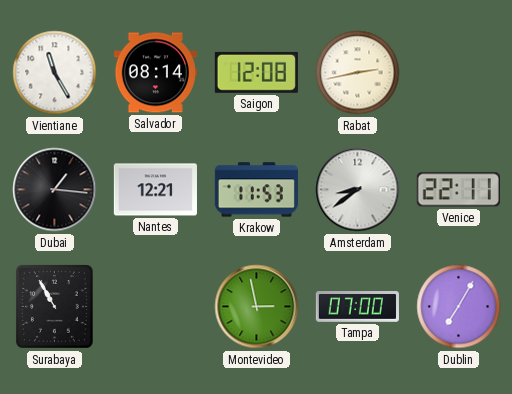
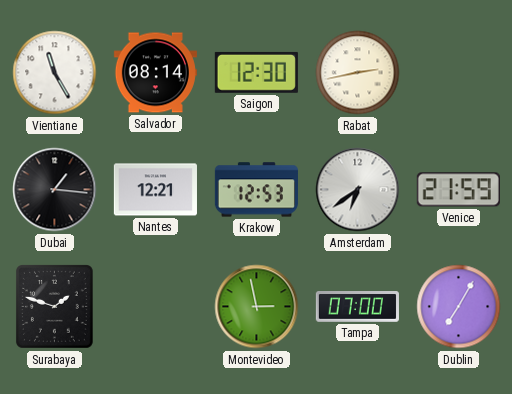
Saigon: 12:08 -> 12:30 (256, 72)
Krakow: 11:53 -> 12:53 (256, 190)
Amsterdam: 8:39 -> 6:39 (358, 190)
Venice: 22:11 -> 21:59 (458, 190)
Surabaya: 10:55 -> 1:48 (54, 307)
